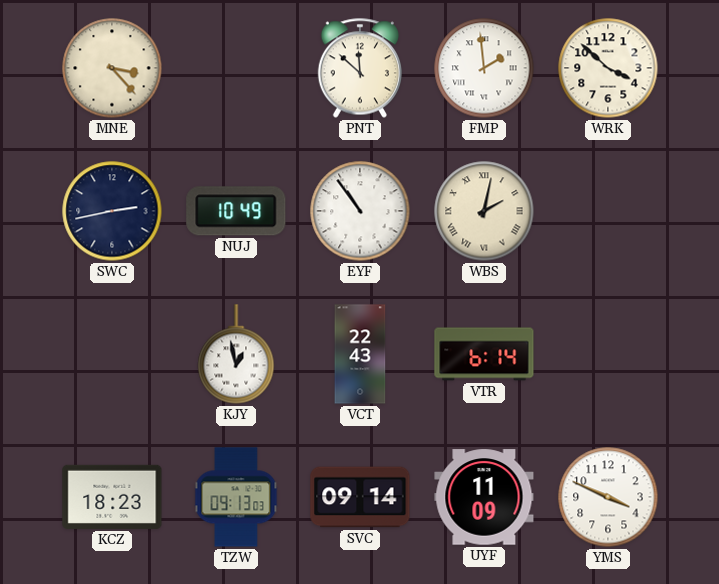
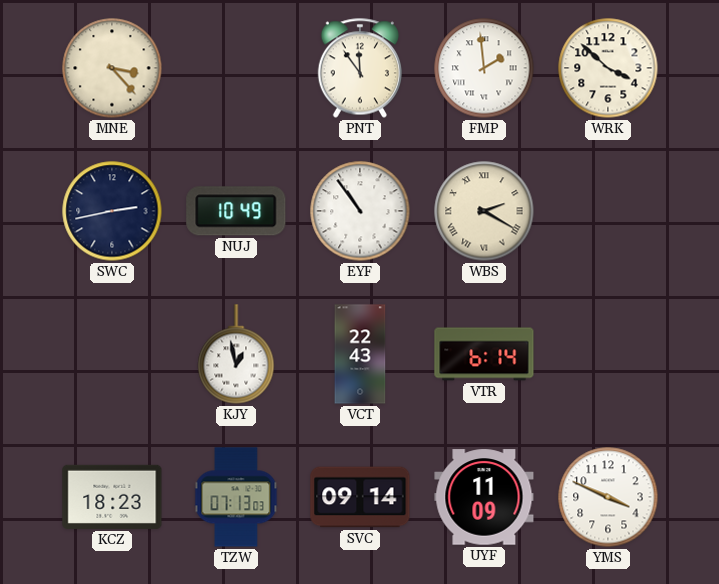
PNT: 11:52 -> 11:54 (359, 68)
WBS: 2:02 -> 2:20 (484, 211)
TZW: 09:13 -> 07:13 (236, 497)
